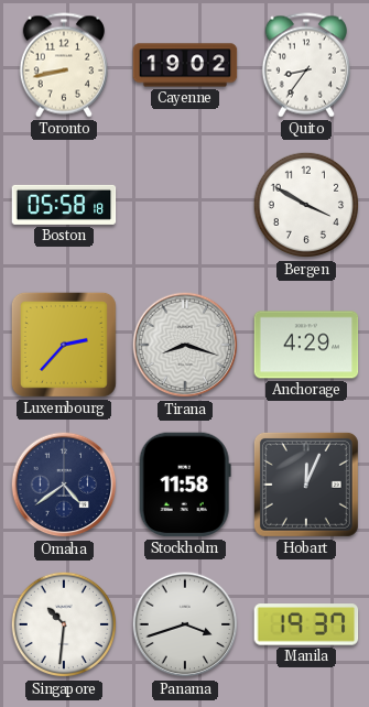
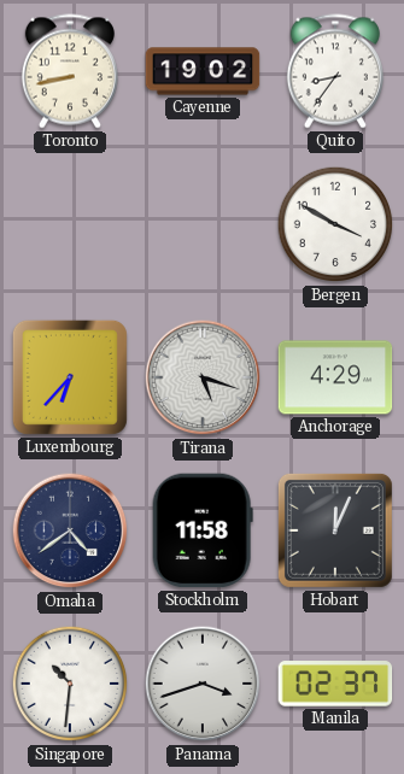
Boston: 05:58 -> none (64, 205)
Luxembourg: 2:37 -> 6:37 (70, 377)
Tirana: 8:18 -> 5:18 (203, 377)
Manila: 19:37 -> 02:37 (335, 684)
